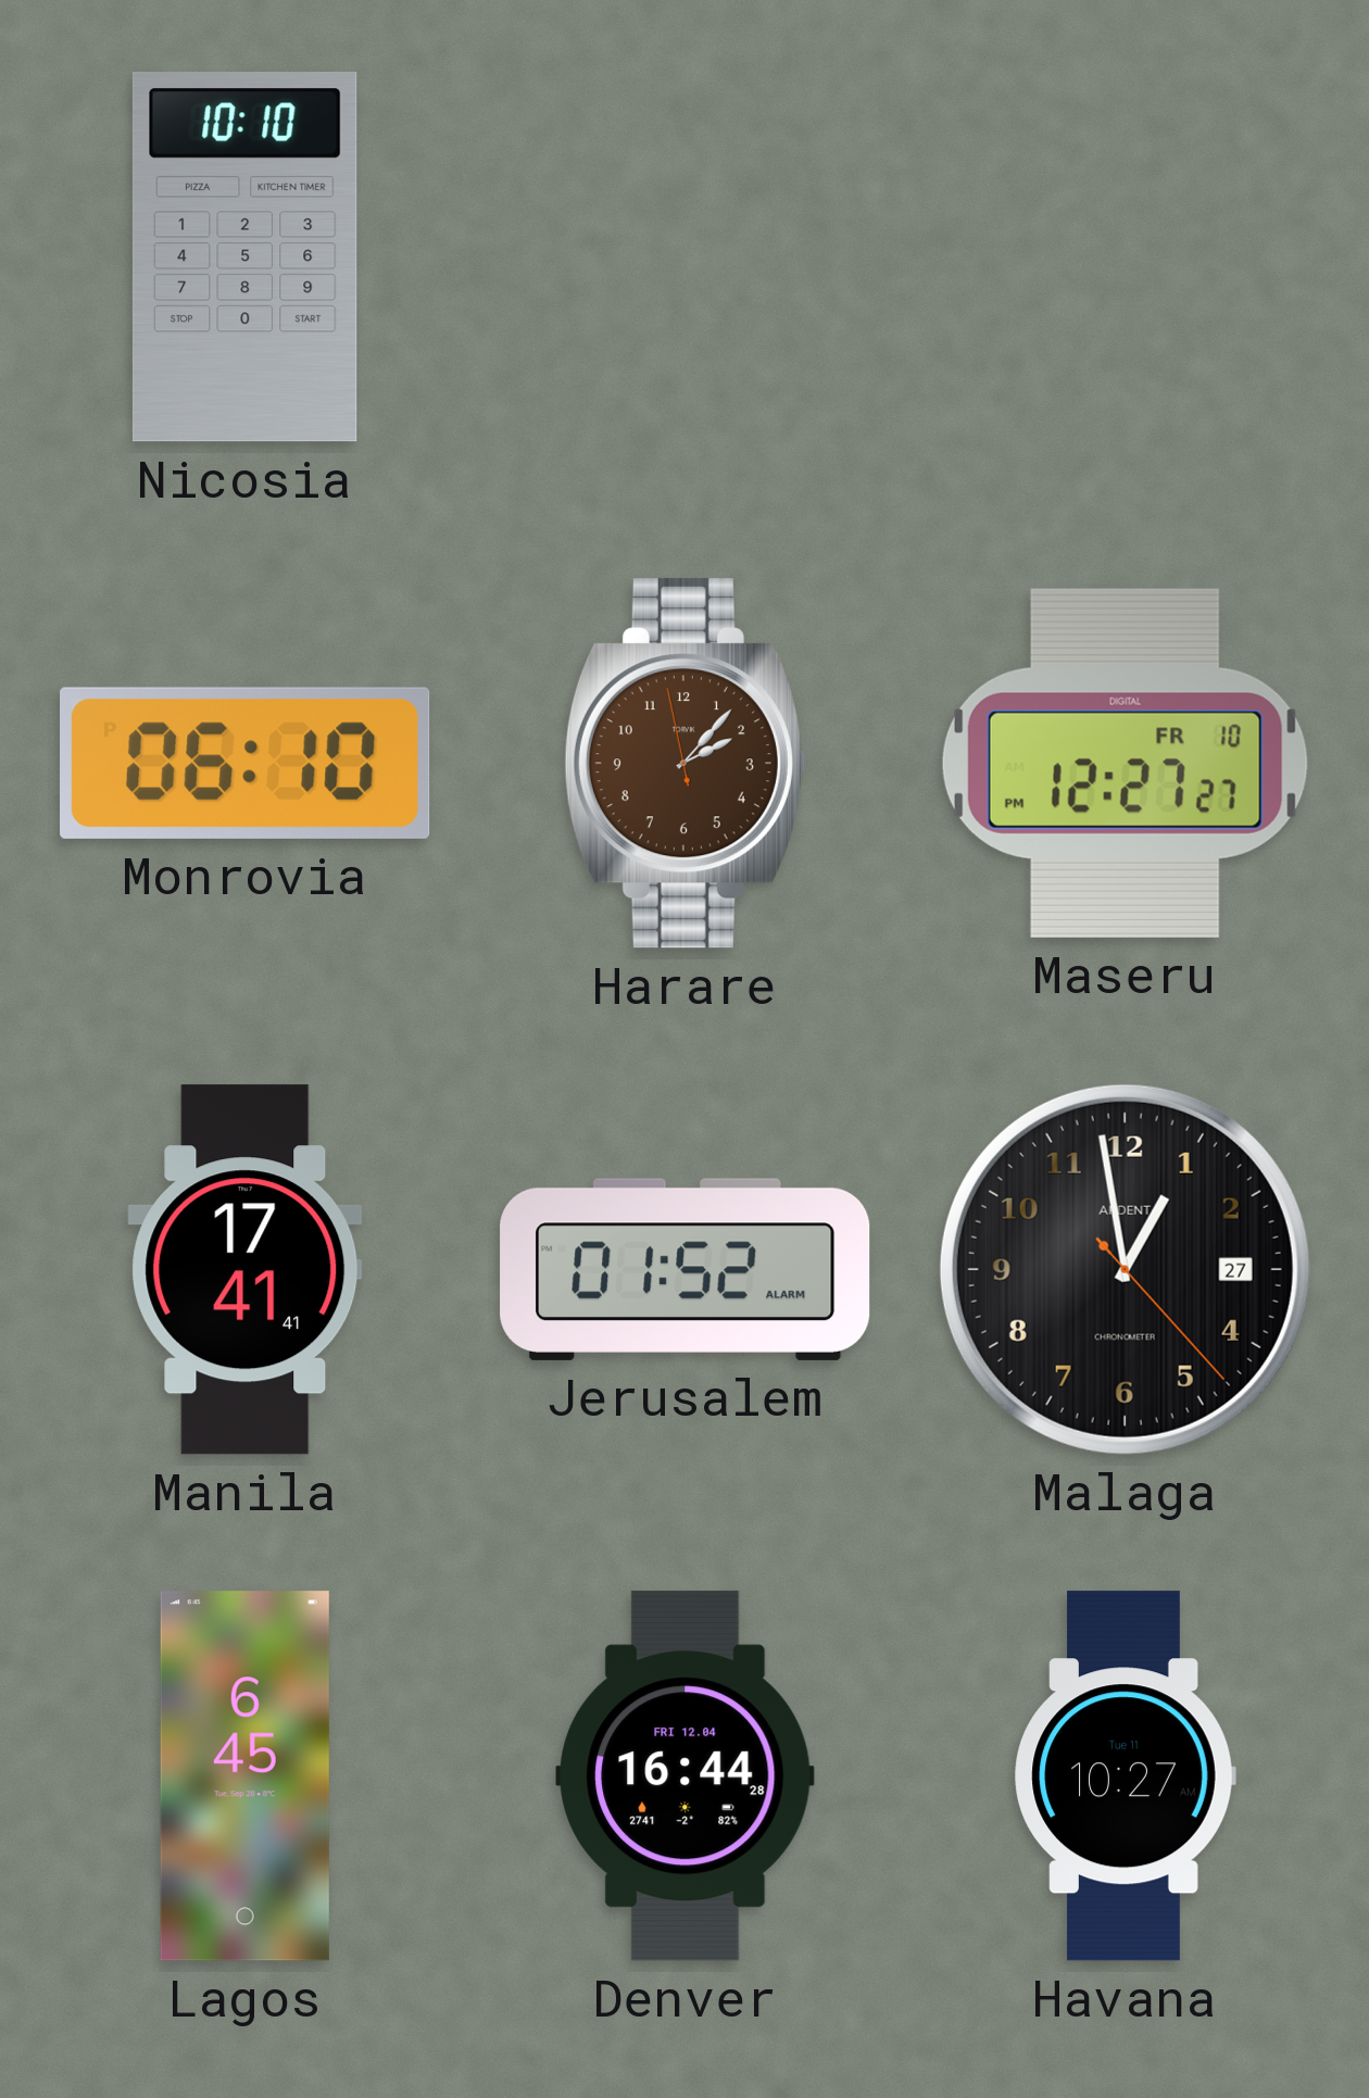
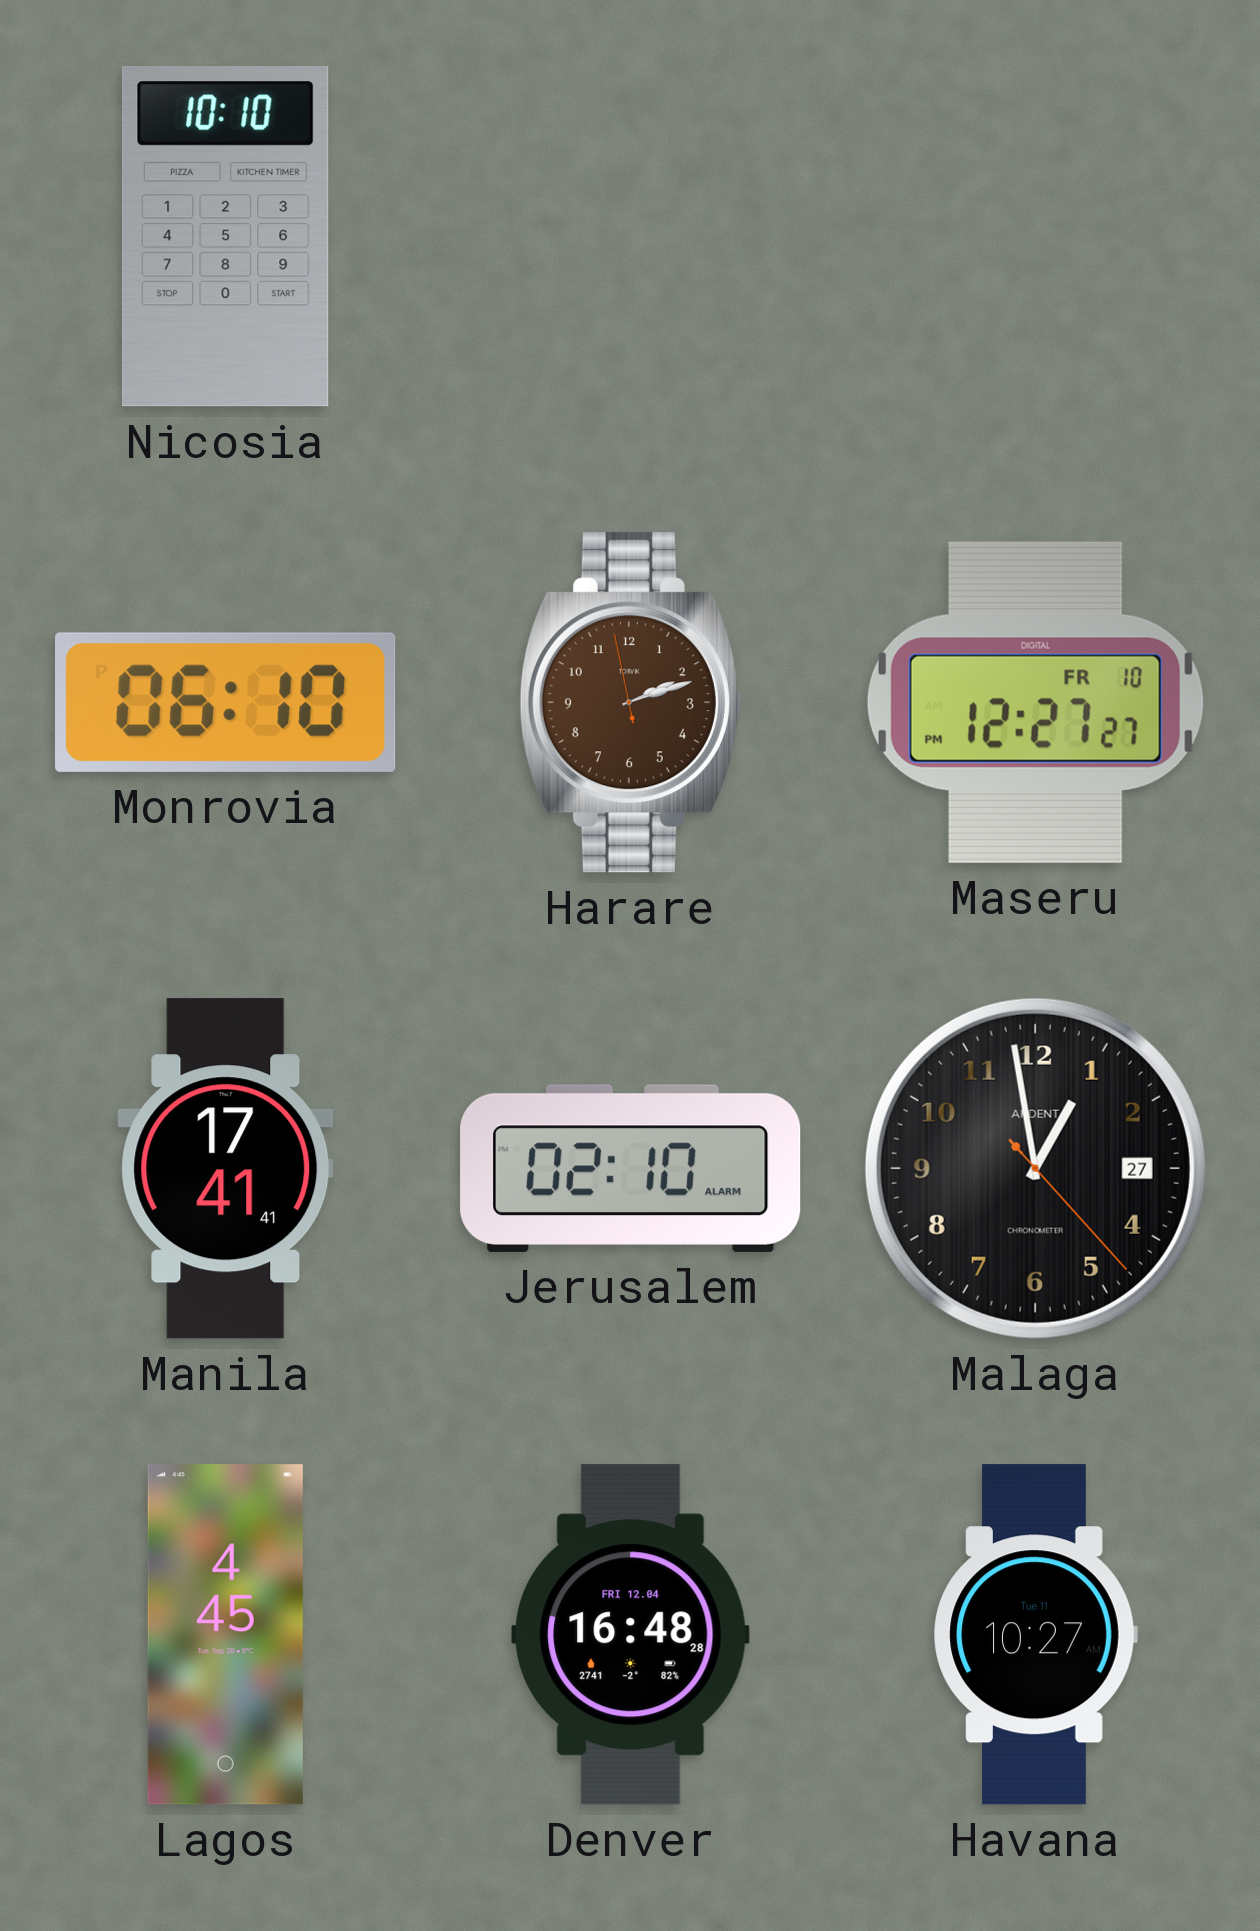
Harare: 2:06 -> 2:11 (630, 703)
Jerusalem: 01:52 -> 02:10 (631, 1168)
Lagos: 6:45 -> 4:45 (225, 1635)
Denver: 16:44 -> 16:48 (631, 1635)
